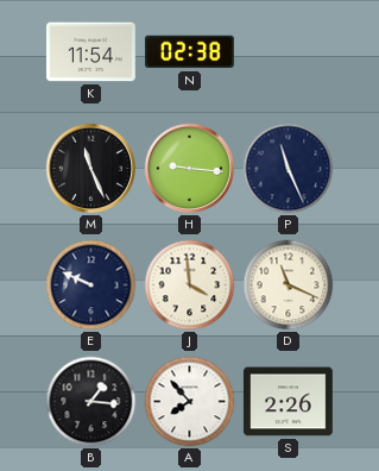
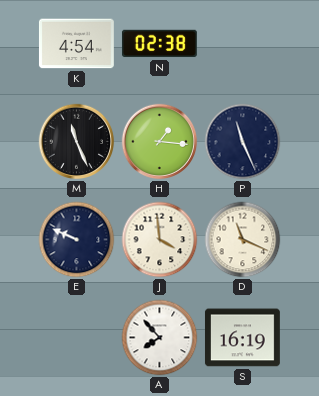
K: 11:54 -> 4:54 (76, 44)
H: 9:16 -> 1:16 (160, 142)
B: 1:16 -> none (91, 402)
S: 2:26 -> 16:19 (242, 338)
